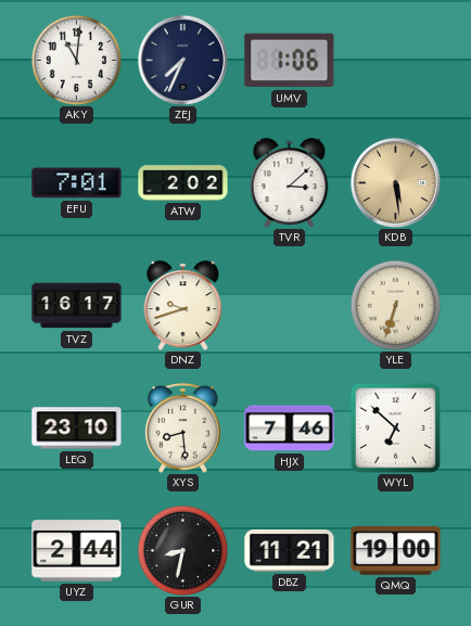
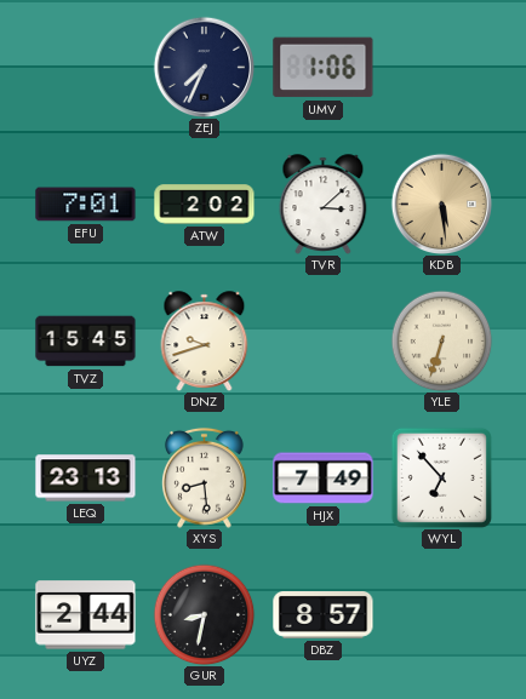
AKY: 11:01 -> none (76, 60)
TVZ: 16:17 -> 15:45 (86, 342)
LEQ: 23:10 -> 23:13 (86, 479)
HJX: 7:46 -> 7:49 (324, 479)
WYL: 6:52 -> 6:53 (441, 477)
DBZ: 11:21 -> 8:57 (324, 615)
QMQ: 19:00 -> none (396, 551)
